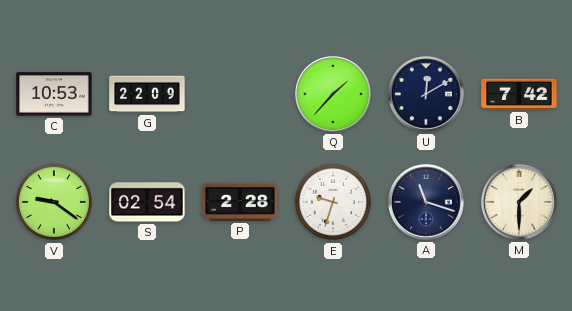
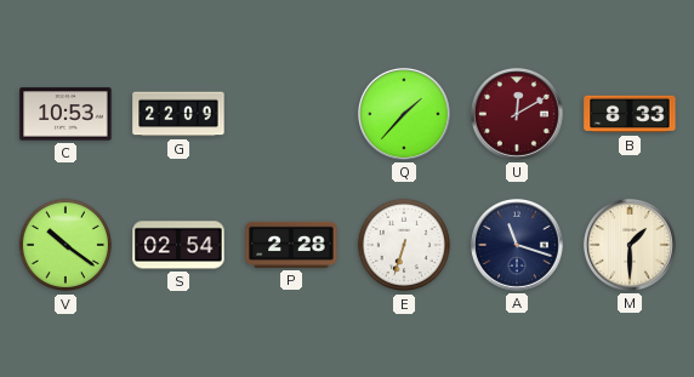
U dial: navy -> burgundy (517, 114)
B: 7:42 -> 8:33 (630, 114)
V: 9:21 -> 10:21 (66, 245)
E: 9:33 -> 6:33 (404, 245)
